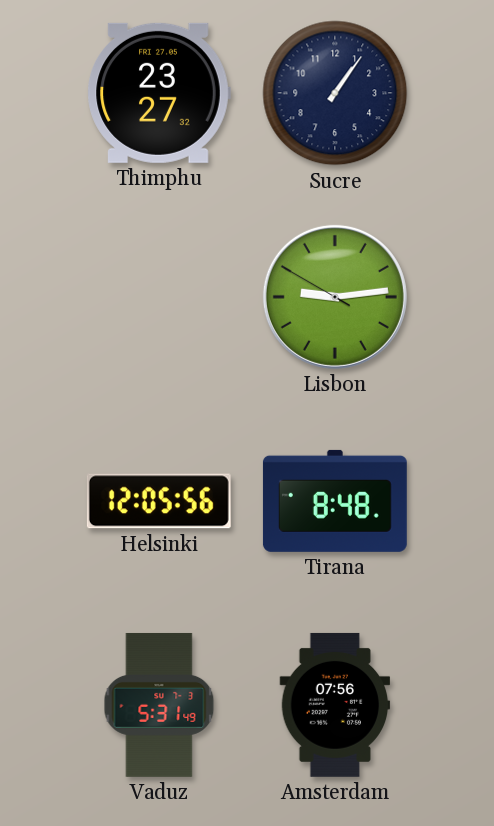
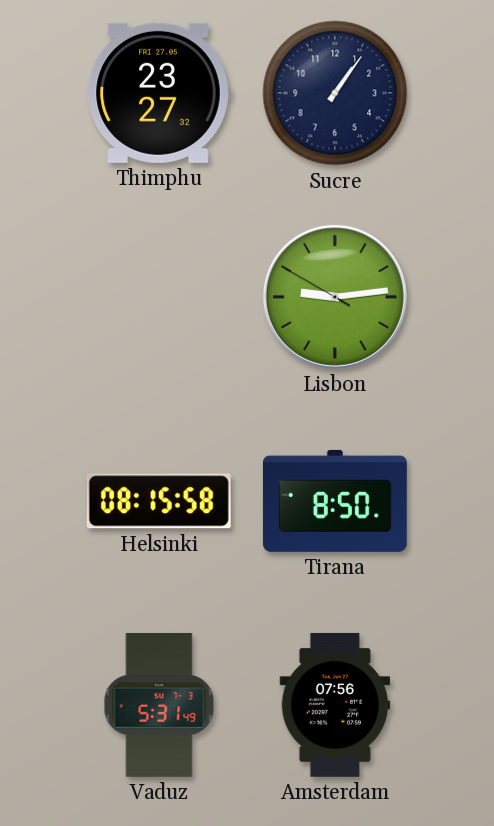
Helsinki: 12:05 -> 08:15 (159, 501)
Tirana: 8:48 -> 8:50 (335, 501)
